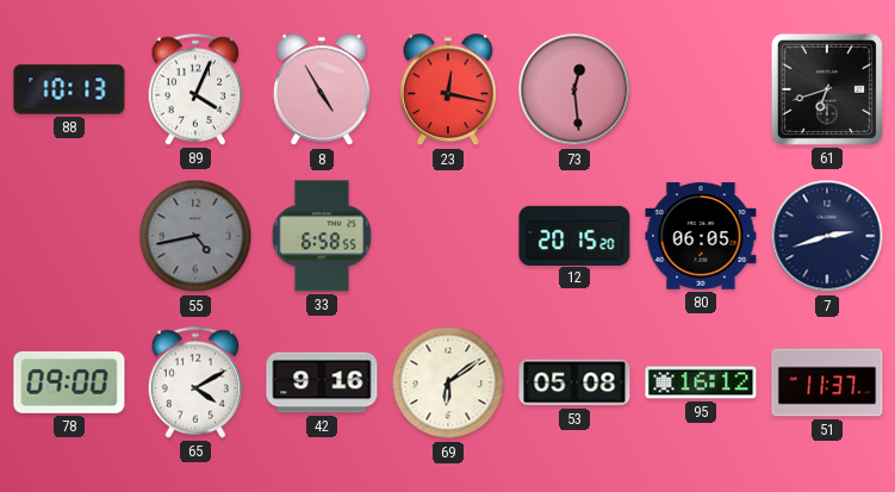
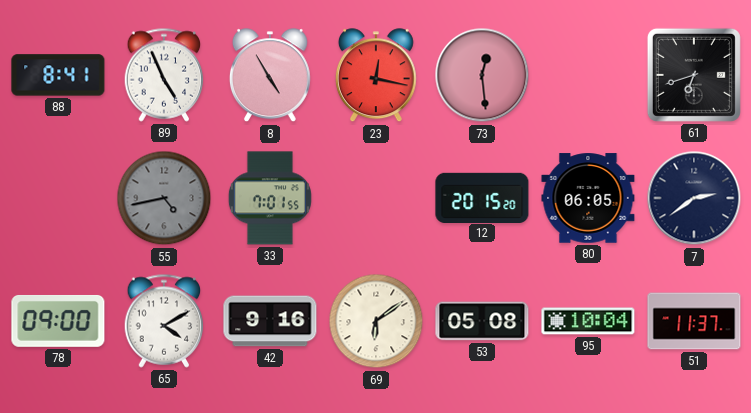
88: 10:13 -> 8:41 (58, 75)
89: 4:04 -> 4:56 (164, 75)
33: 6:58 -> 7:01 (270, 198)
7: 2:42 -> 2:39 (694, 198)
95: 16:12 -> 10:04 (588, 321)
